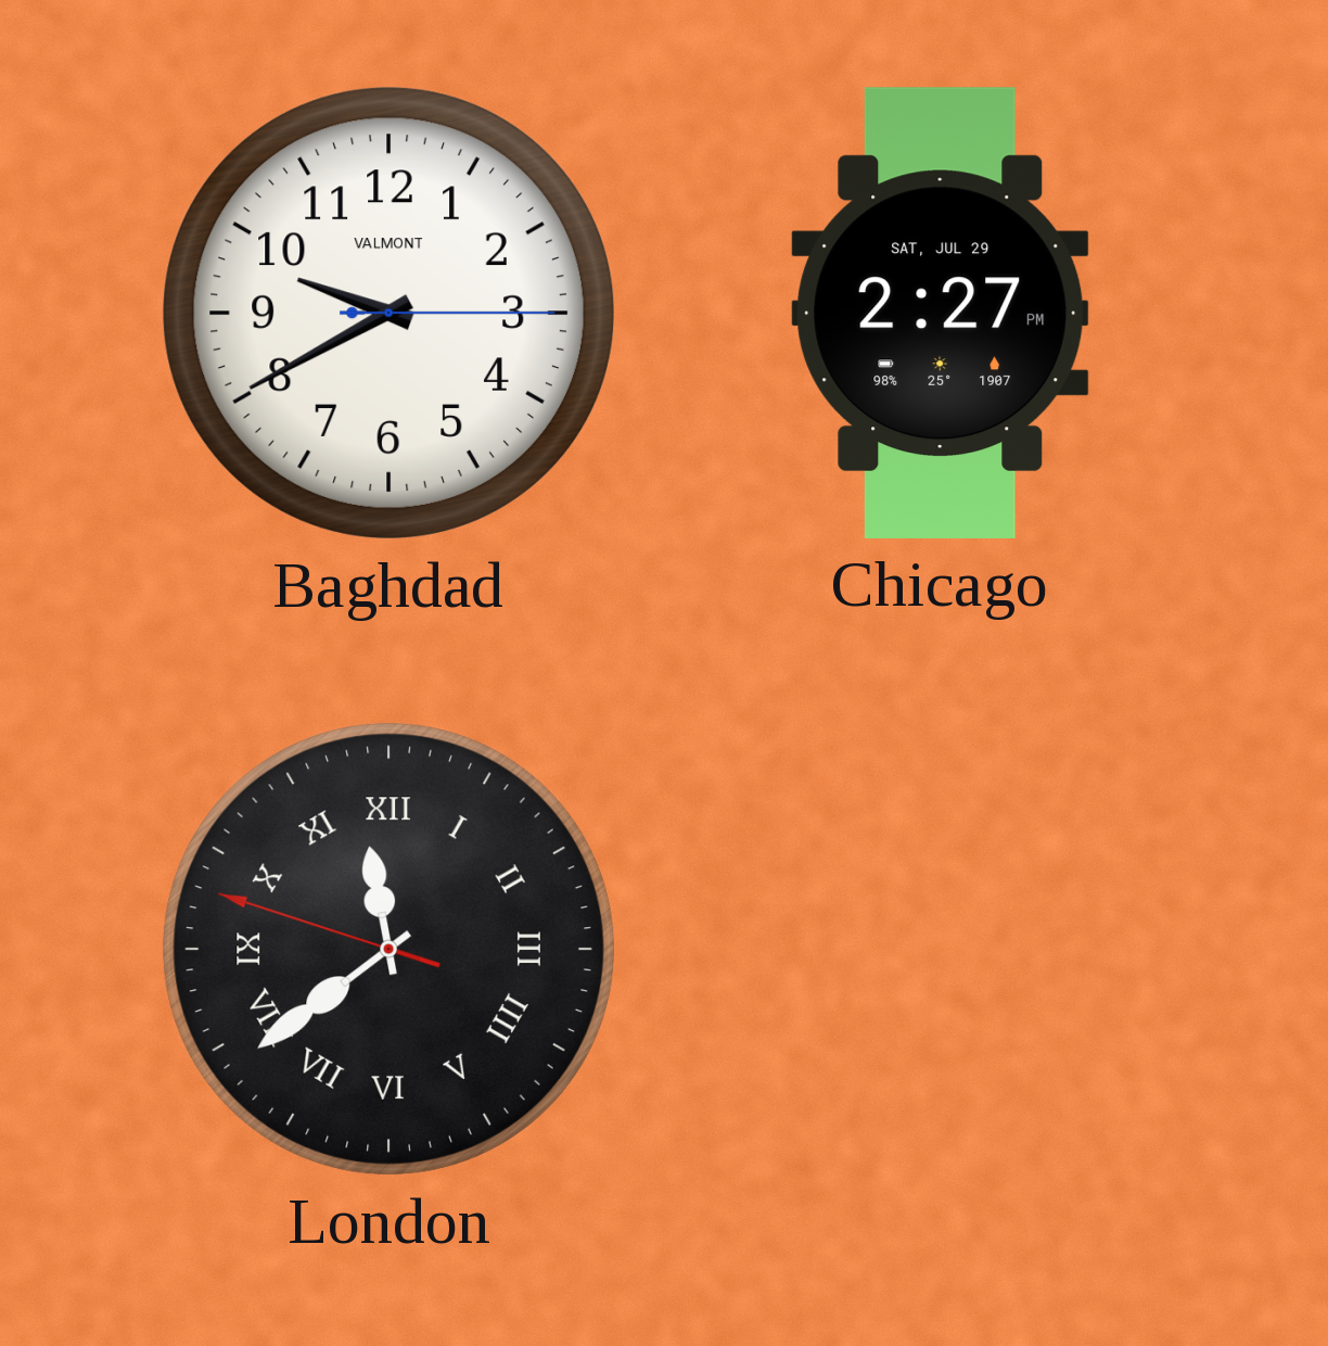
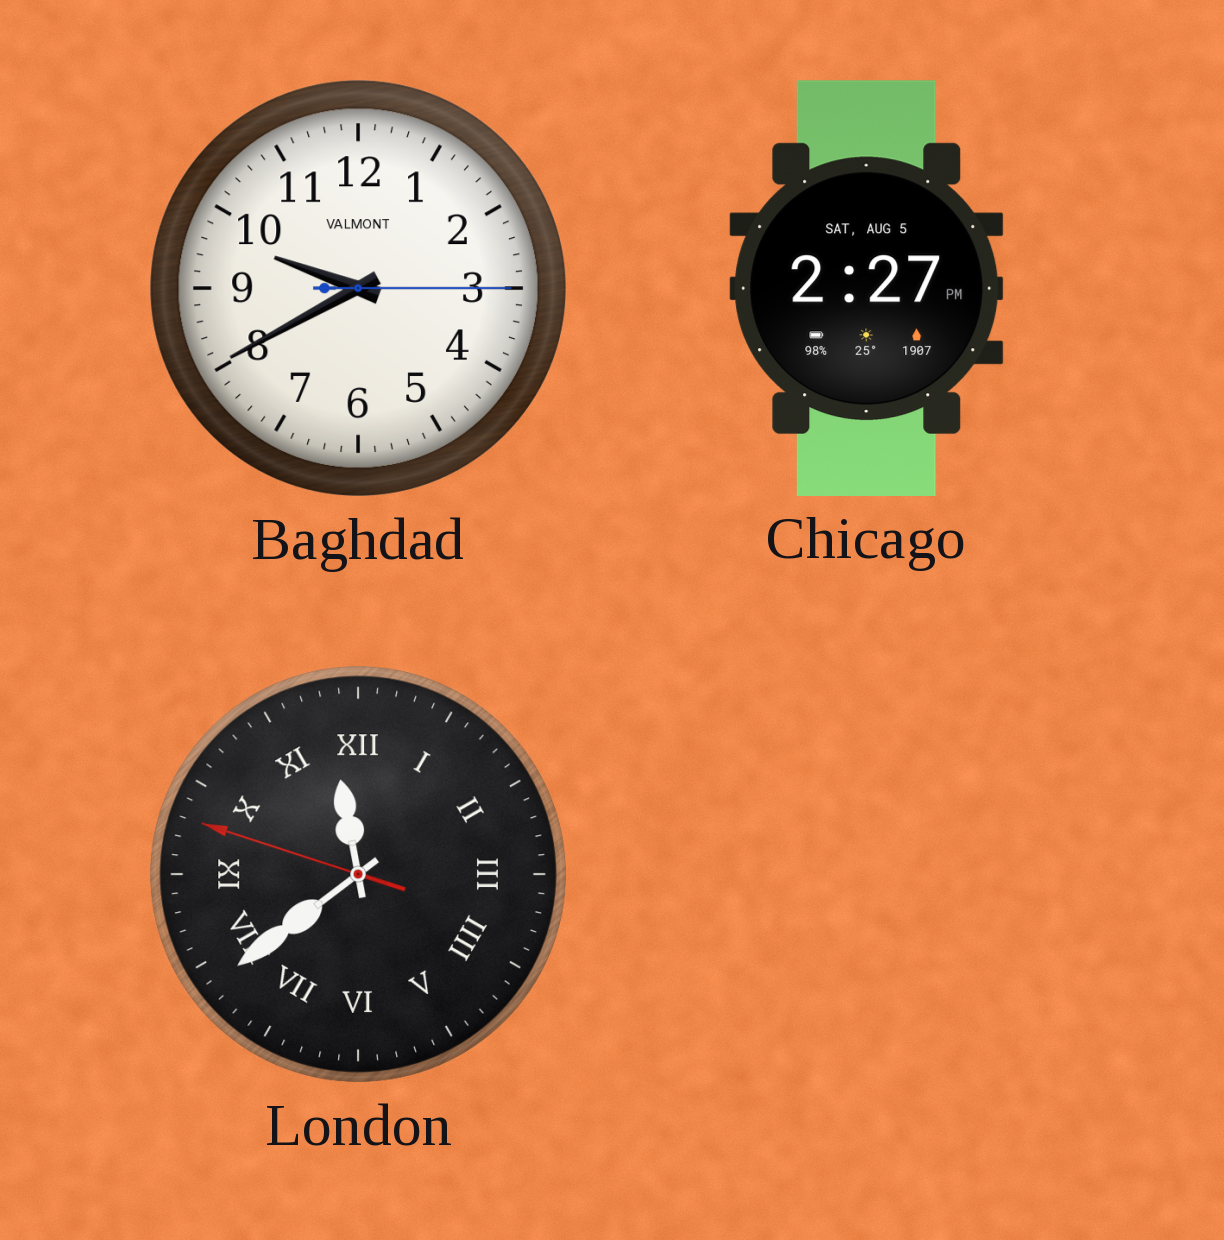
Chicago date: SAT, JUL 29 -> SAT, AUG 5 (867, 288)
